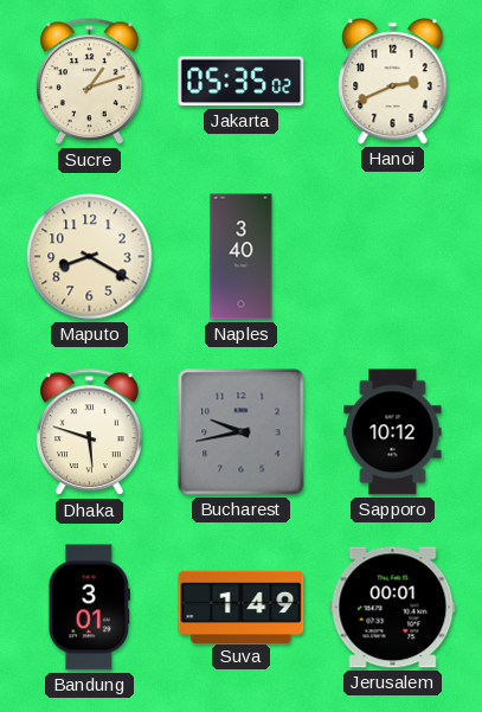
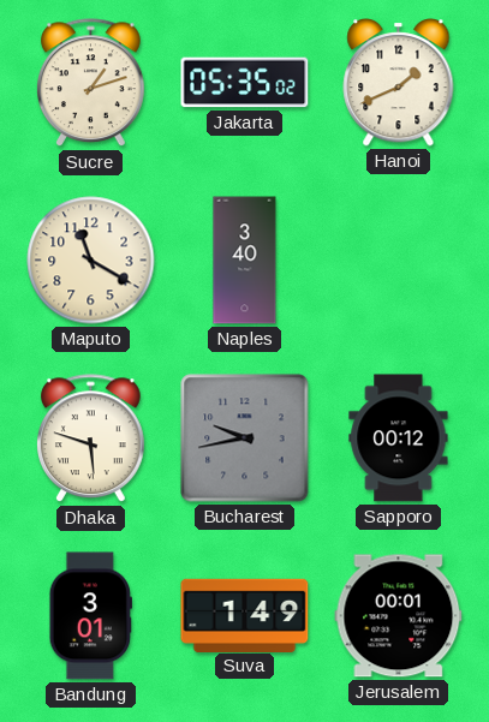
Hanoi: 2:41 -> 1:41 (399, 83)
Maputo: 8:20 -> 11:20 (91, 261)
Sapporo: 10:12 -> 00:12 (399, 438)
